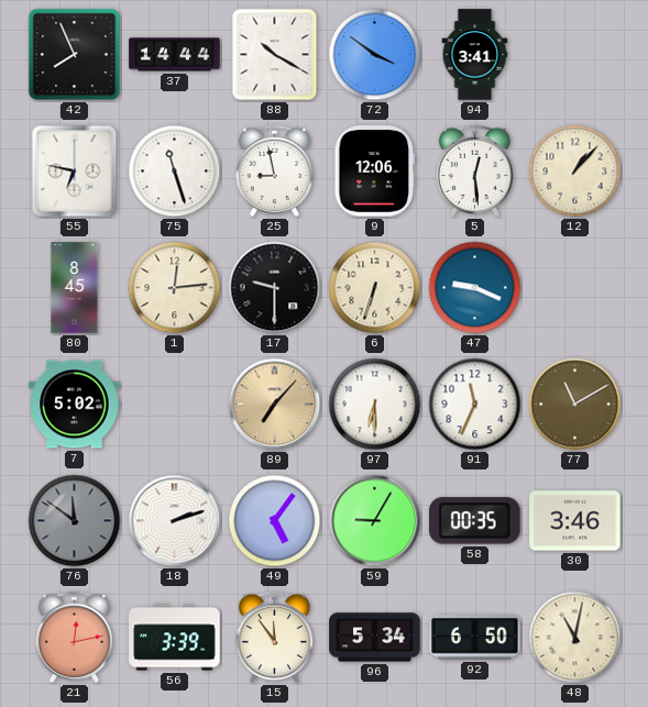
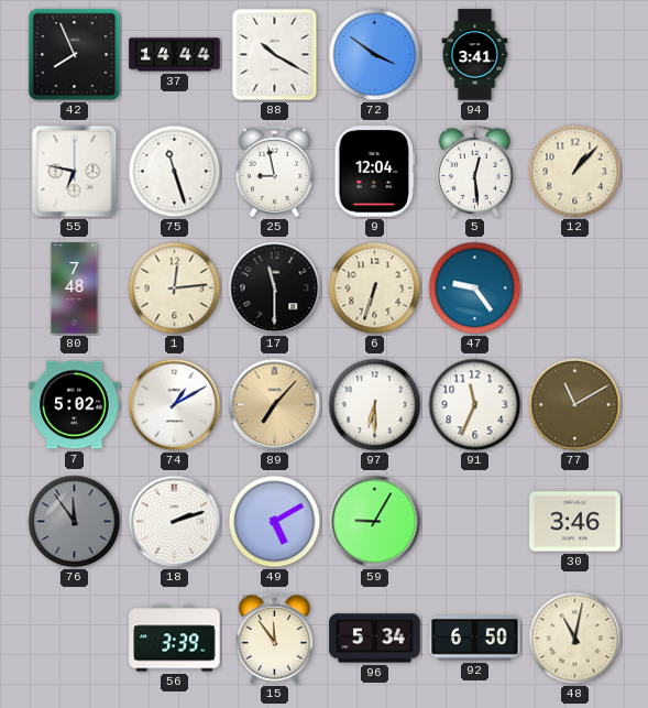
9: 12:06 -> 12:04 (375, 172)
80: 8:45 -> 7:48 (75, 288)
17: 9:30 -> 11:30 (275, 288)
47: 9:19 -> 9:24 (475, 288)
74: none -> 1:10 (175, 405)
76: 11:51 -> 11:54 (75, 522)
49: 5:06 -> 5:10 (275, 522)
58: 00:35 -> none (475, 521)
21: 12:13 -> none (74, 637)
